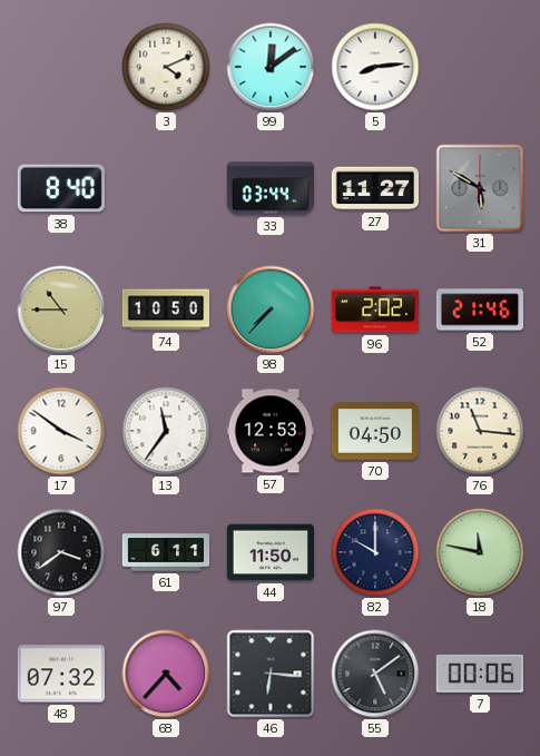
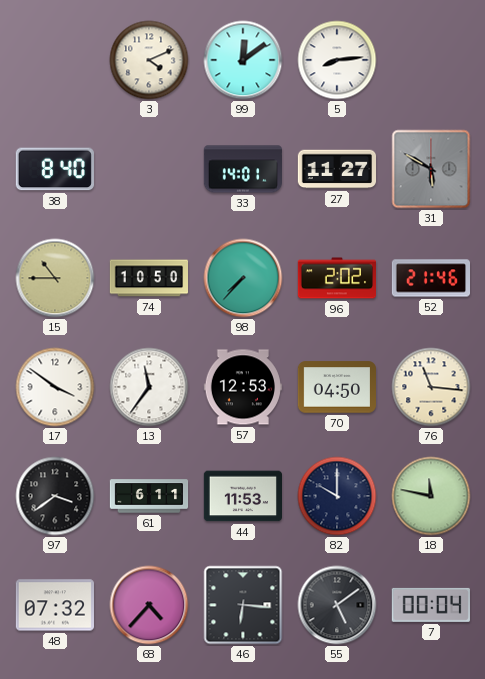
33: 03:44 -> 14:01 (242, 169)
44: 11:50 -> 11:53 (242, 496)
7: 00:06 -> 00:04 (431, 605)
